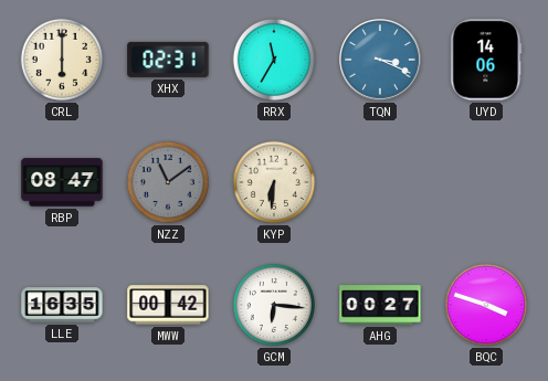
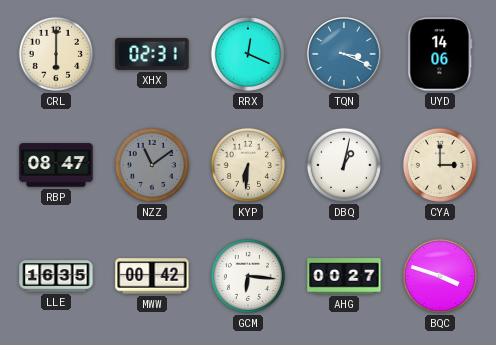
RRX: 11:35 -> 12:19 (248, 54)
DBQ: none -> 1:02 (344, 165)
CYA: none -> 3:00 (440, 165)
